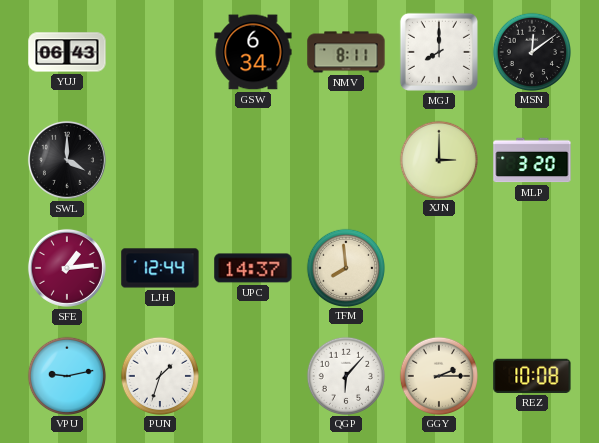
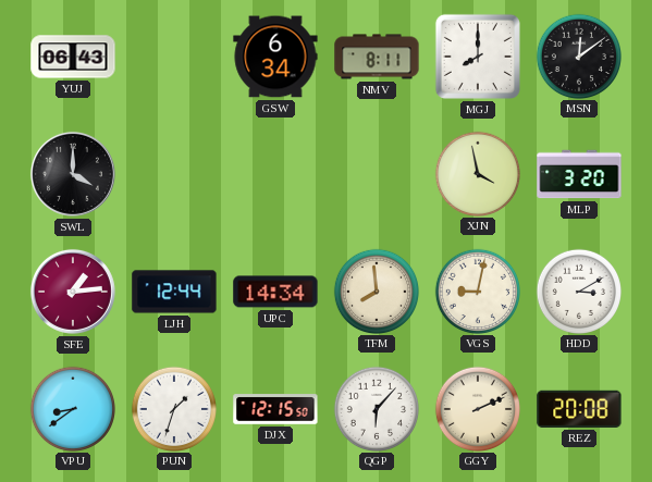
XJN: 3:00 -> 3:58 (477, 173)
UPC: 14:37 -> 14:34 (275, 292)
VGS: none -> 9:02 (477, 291)
HDD: none -> 3:10 (578, 291)
VPU: 9:13 -> 8:39 (72, 408)
DJX: none -> 12:15 (275, 409)
GGY: 2:15 -> 2:11 (477, 408)
REZ: 10:08 -> 20:08 (579, 409)
